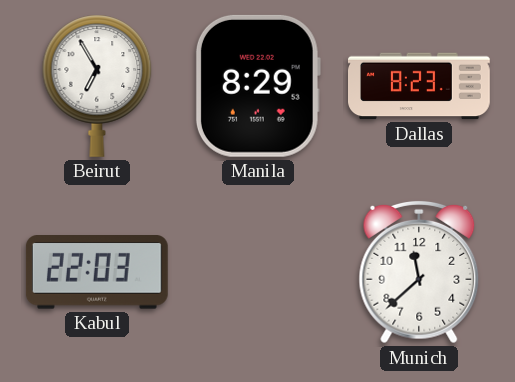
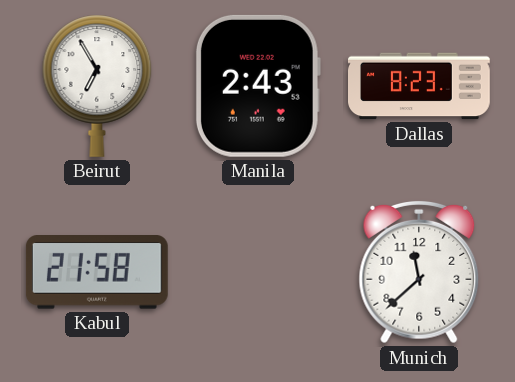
Manila: 8:29 -> 2:43 (258, 86)
Kabul: 22:03 -> 21:58 (97, 272)
